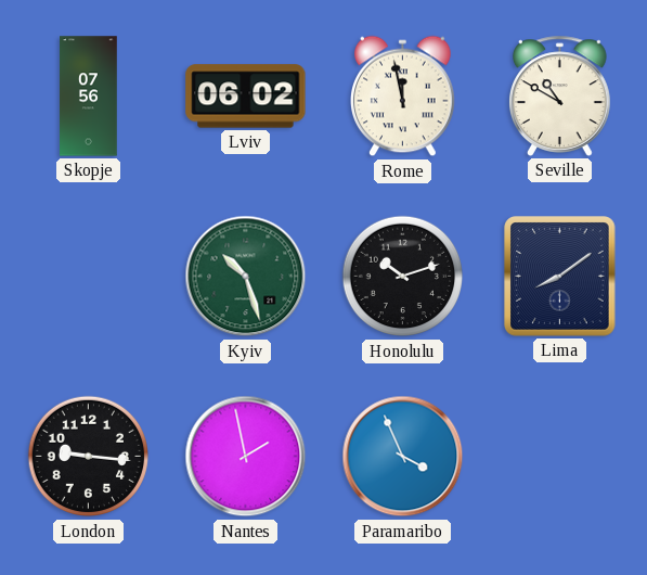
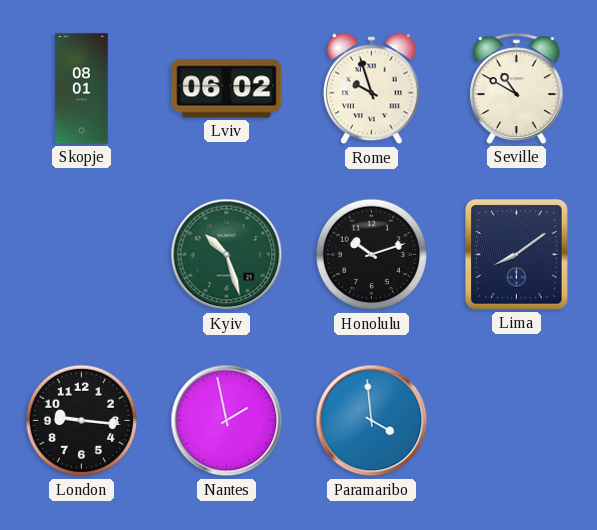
Skopje: 07:56 -> 08:01 (82, 89)
Rome: 11:58 -> 9:57 (372, 89)
Paramaribo: 3:56 -> 3:59 (372, 421)
